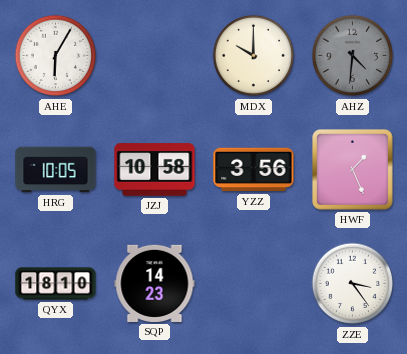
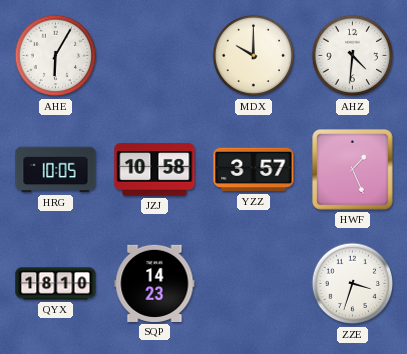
AHZ dial: grey -> white (353, 56)
YZZ: 3:56 -> 3:57 (254, 170)
ZZE: 3:24 -> 3:33 (353, 284)
